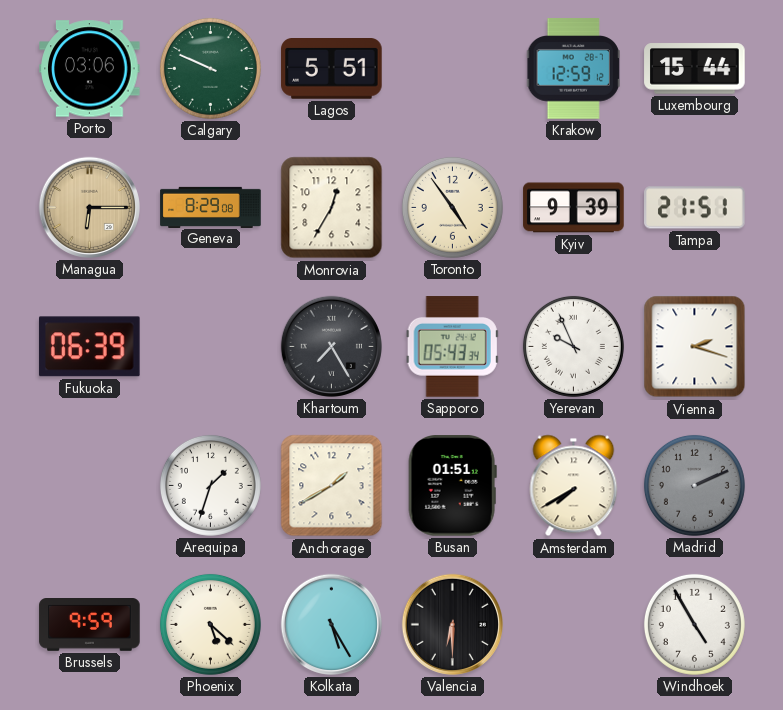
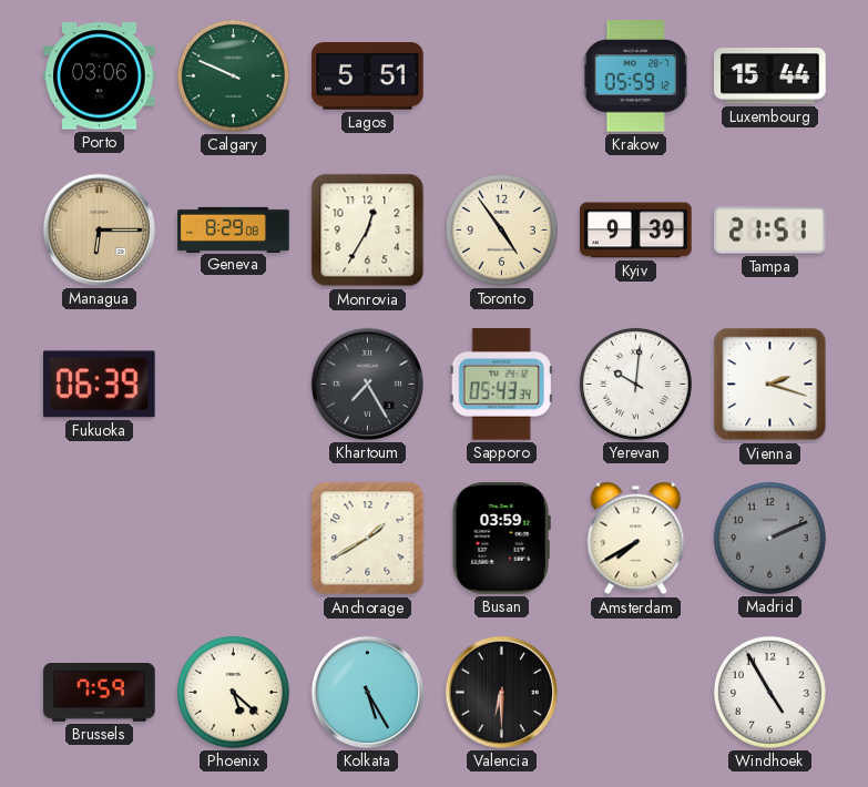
Krakow: 12:59 -> 05:59 (635, 76)
Yerevan: 9:56 -> 10:01 (635, 384)
Arequipa: 1:33 -> none (210, 485)
Busan: 01:51 -> 03:59 (501, 539)
Brussels: 9:59 -> 7:59 (100, 693)
